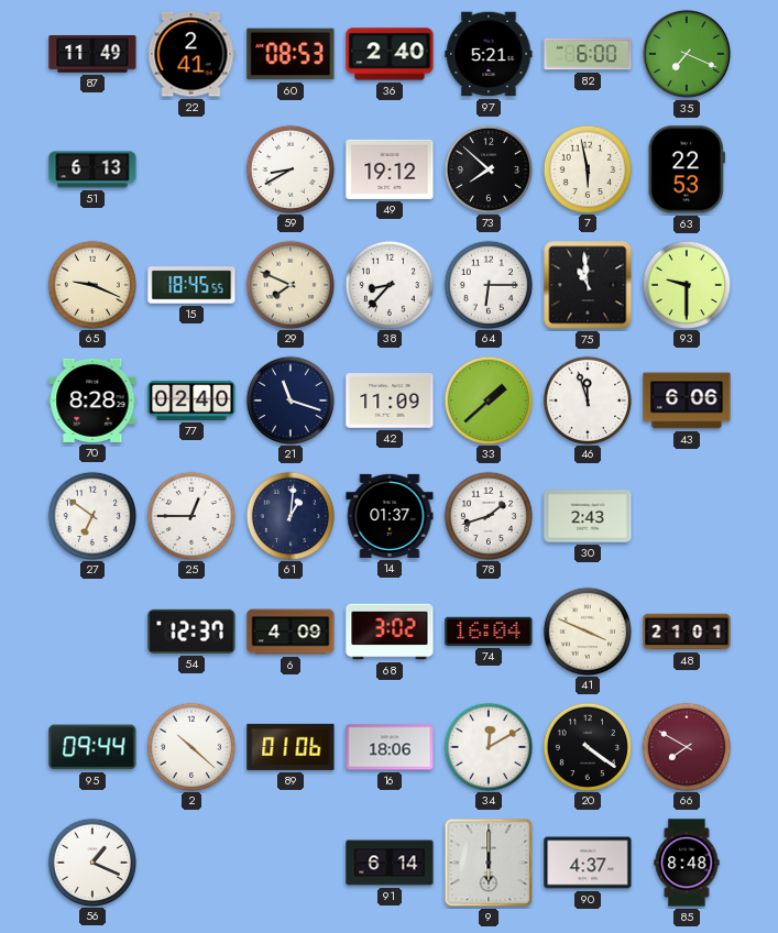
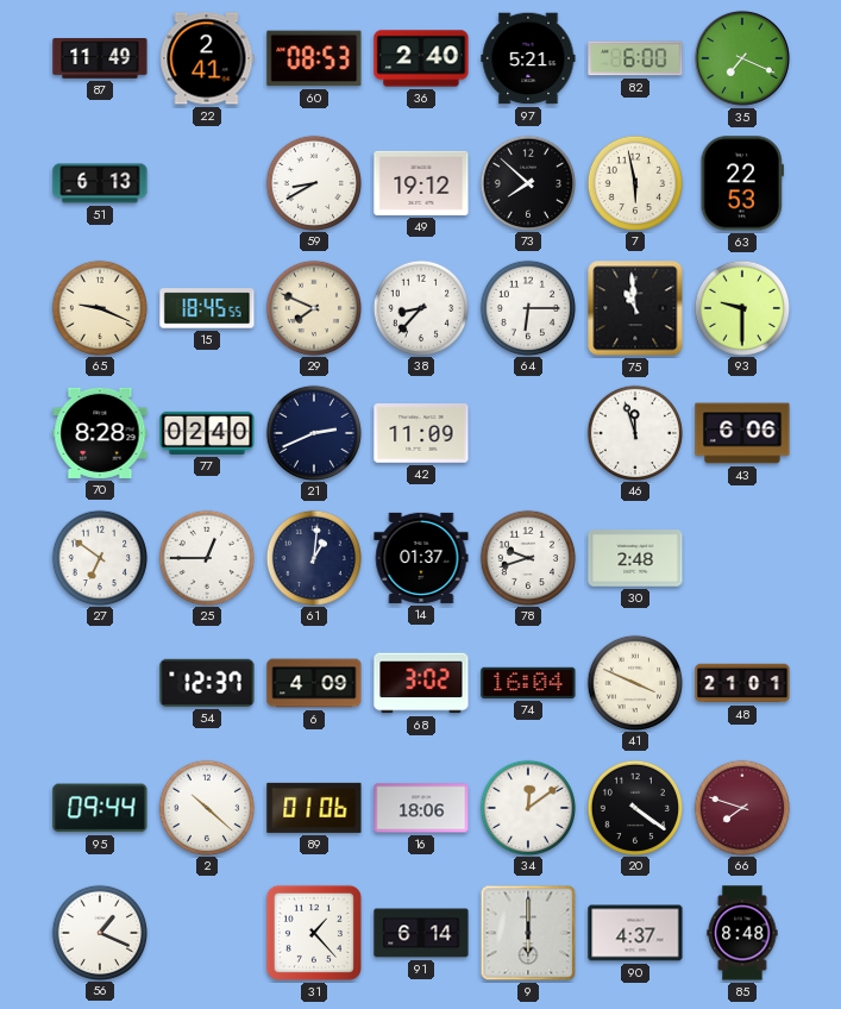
21: 11:18 -> 2:41 (313, 432)
33: 1:38 -> none (487, 399)
78: 1:42 -> 9:42 (527, 557)
30: 2:43 -> 2:48 (635, 558)
34: 12:10 -> 12:09 (527, 807)
66: 7:50 -> 7:48 (741, 807)
31: none -> 1:23 (314, 933)
